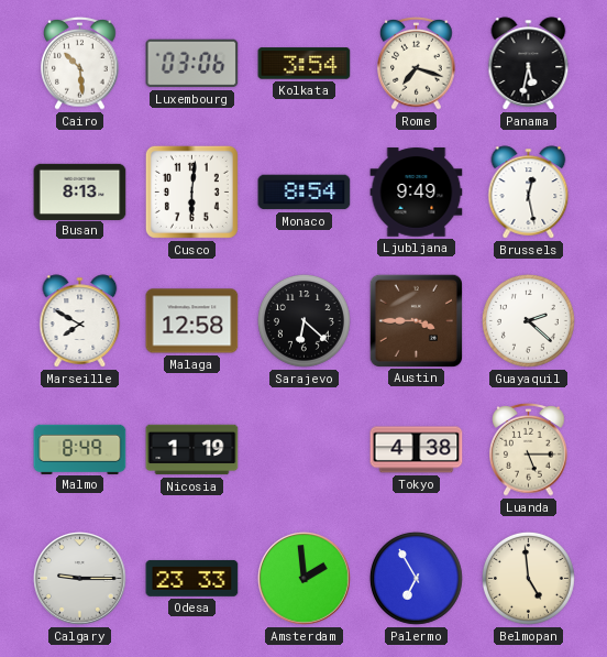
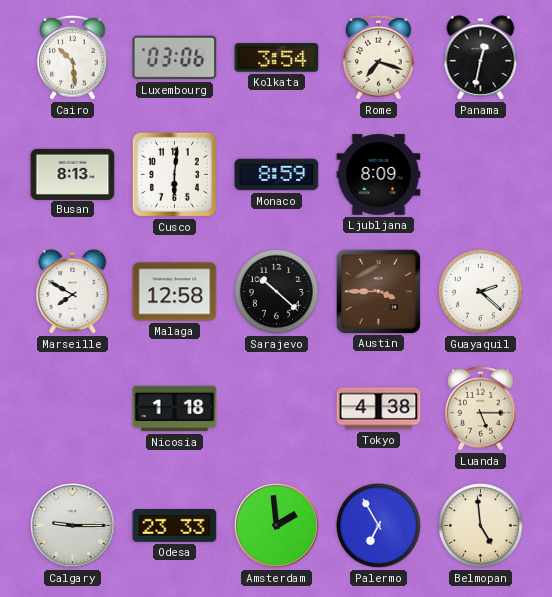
Panama: 5:32 -> 12:32 (481, 58)
Monaco: 8:54 -> 8:59 (277, 175)
Ljubljana: 9:49 -> 8:09 (379, 175)
Brussels: 12:28 -> none (529, 193)
Sarajevo: 6:22 -> 10:22 (276, 291)
Malmo: 8:49 -> none (80, 449)
Nicosia: 1:19 -> 1:18 (175, 409)
